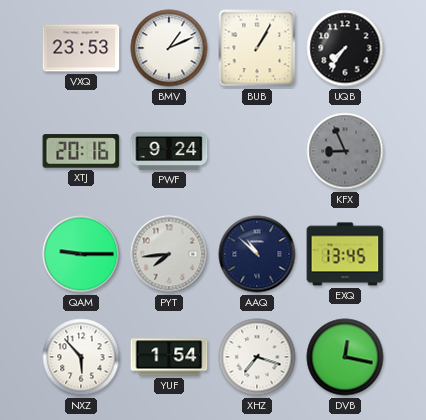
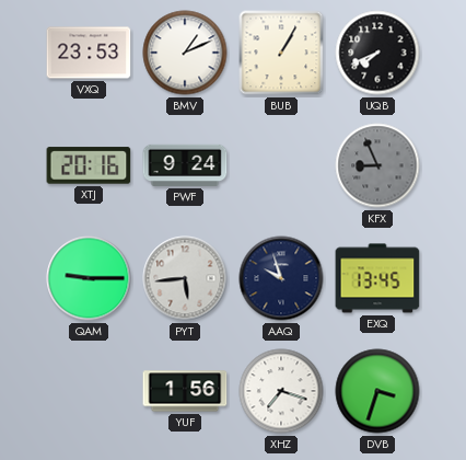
UQB: 7:36 -> 7:41 (377, 53)
PYT: 7:44 -> 5:44 (185, 278)
AAQ: 10:52 -> 9:57 (281, 278)
NXZ: 5:53 -> none (81, 357)
YUF: 1:54 -> 1:56 (185, 391)
DVB: 12:17 -> 3:33 (377, 391)
